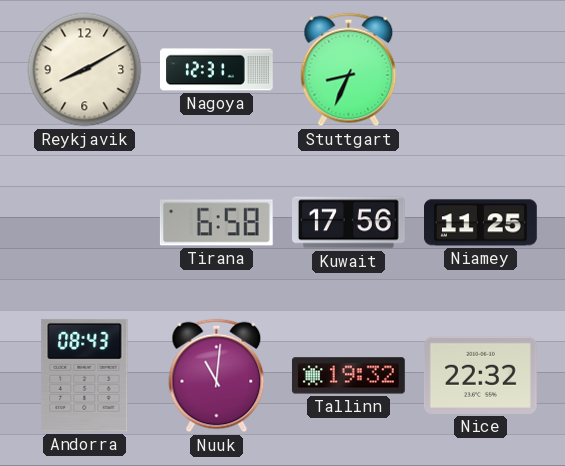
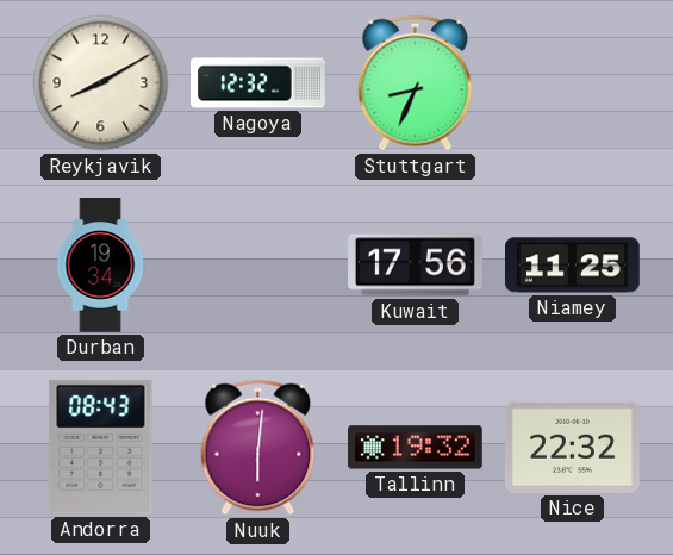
Nagoya: 12:31 -> 12:32 (258, 83)
Durban: none -> 19:34 (100, 266)
Tirana: 6:58 -> none (216, 223)
Nuuk: 11:01 -> 6:01 (258, 448)
